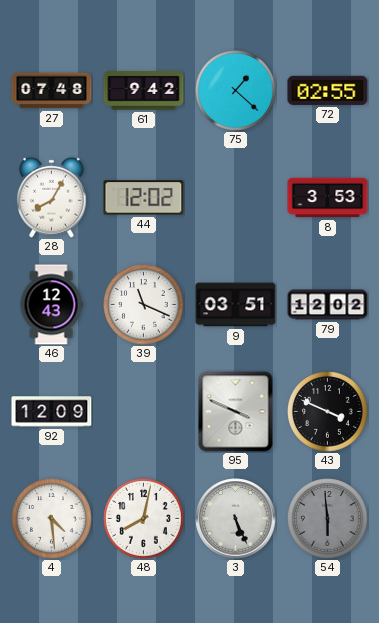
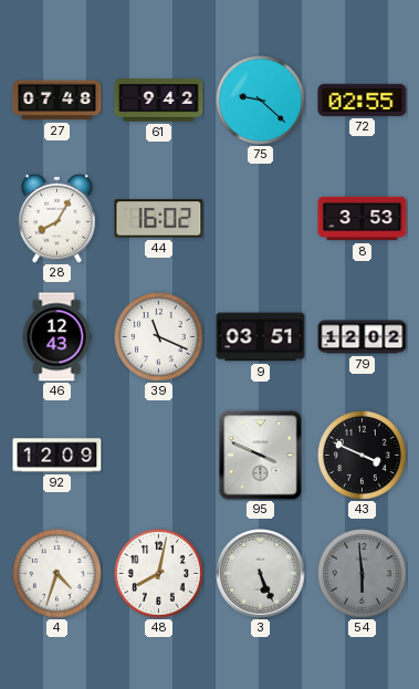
75: 1:22 -> 9:22 (261, 101)
44: 12:02 -> 16:02 (159, 219)
4: 4:29 -> 4:33 (57, 574)
